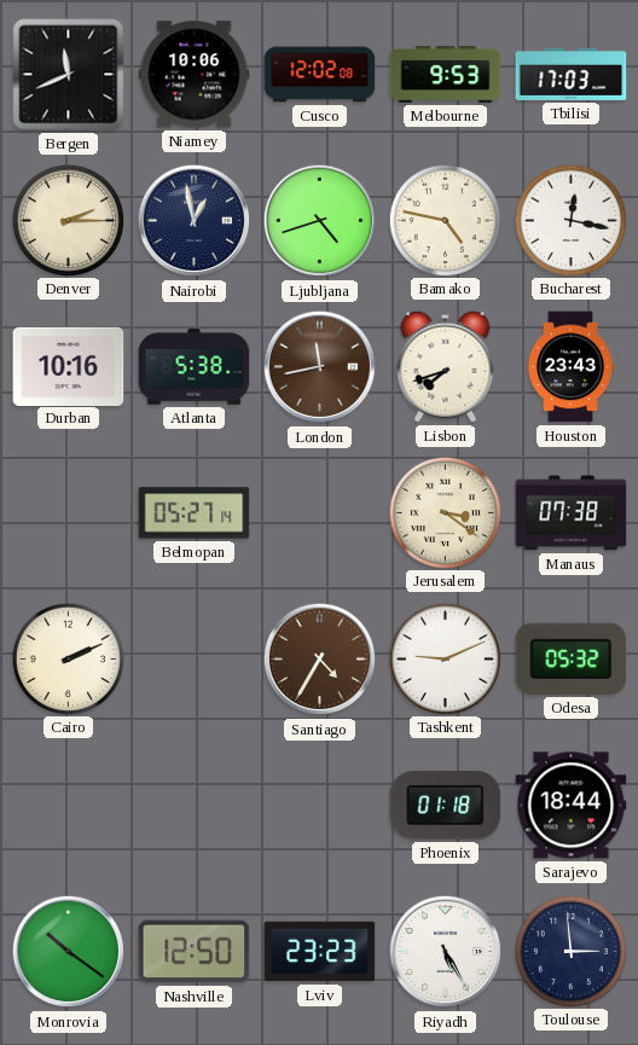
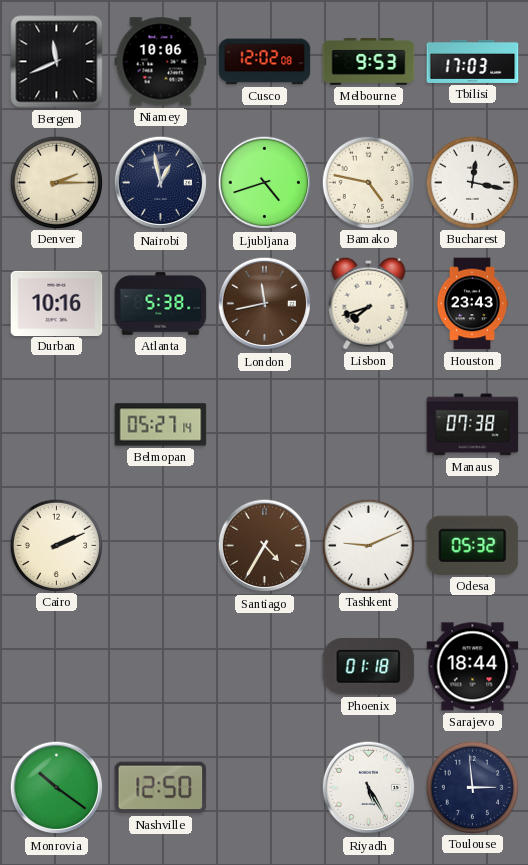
Jerusalem: 3:21 -> none (445, 512)
Lviv: 23:23 -> none (320, 952)
